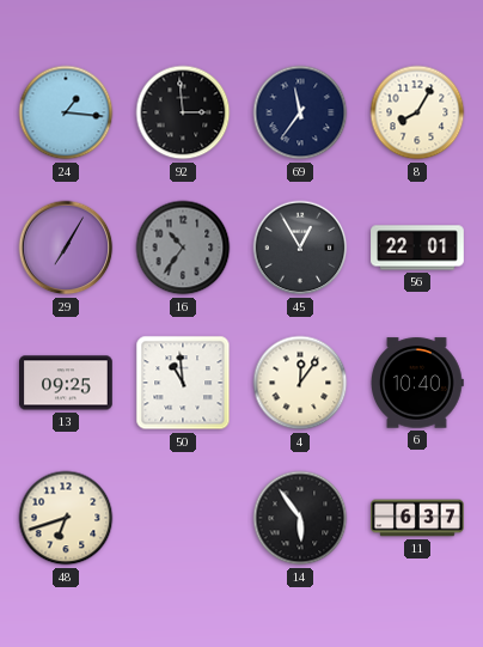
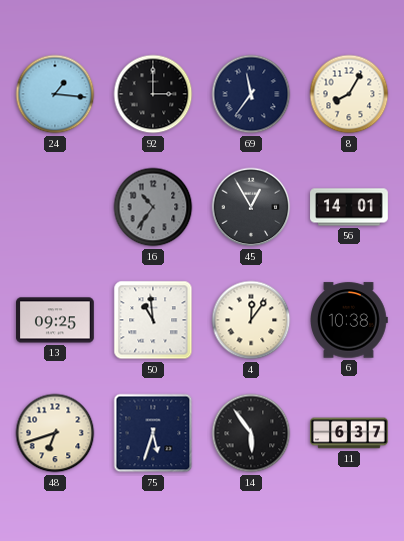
92: 2:59 -> 3:00 (153, 94)
29: 7:05 -> none (66, 248)
56: 22:01 -> 14:01 (349, 207)
6: 10:40 -> 10:38 (350, 320)
75: none -> 5:33 (153, 433)
